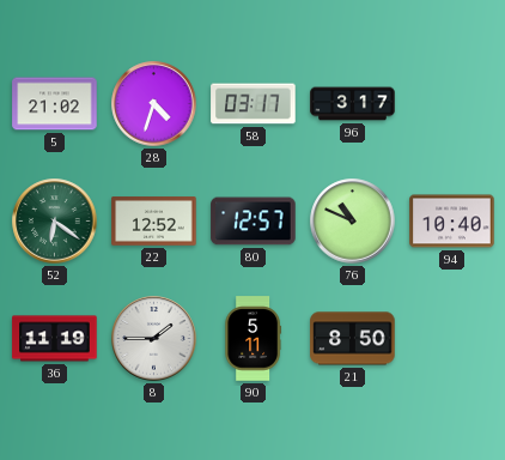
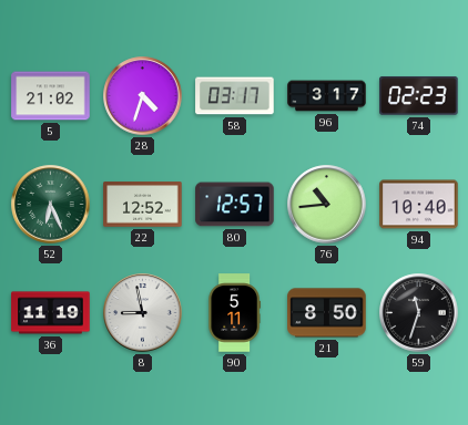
74: none -> 02:23 (419, 95)
52: 6:21 -> 6:26 (51, 205)
76: 10:49 -> 10:44 (327, 205)
8: 1:45 -> 8:58 (143, 313)
59: none -> 11:33 (419, 313)
